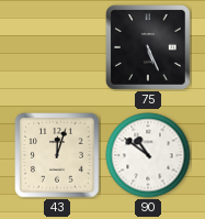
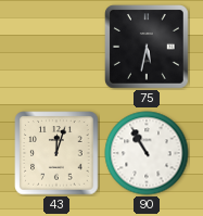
75: 5:26 -> 5:32 (148, 48)
90: 10:51 -> 10:55 (147, 153)
